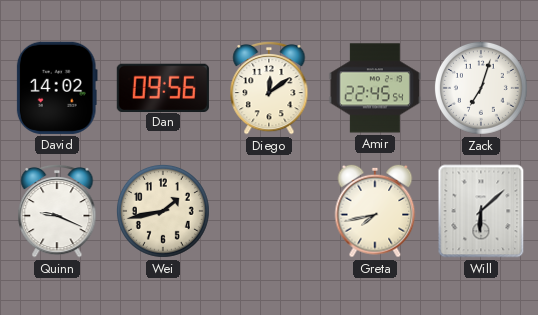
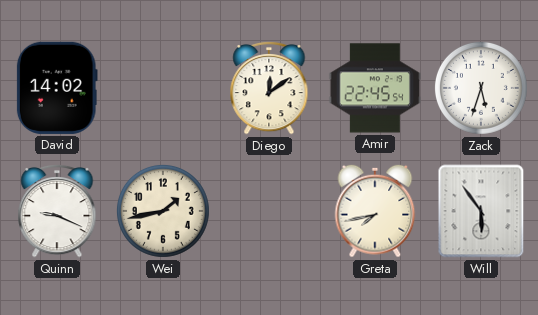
Dan: 09:56 -> none (163, 87)
Zack: 7:03 -> 5:33 (481, 88)
Will: 6:08 -> 5:54 (481, 211)
